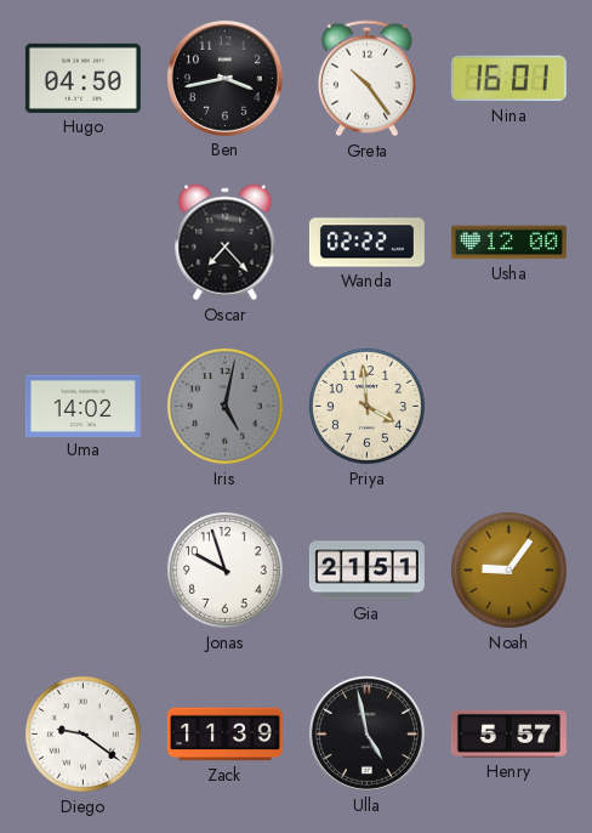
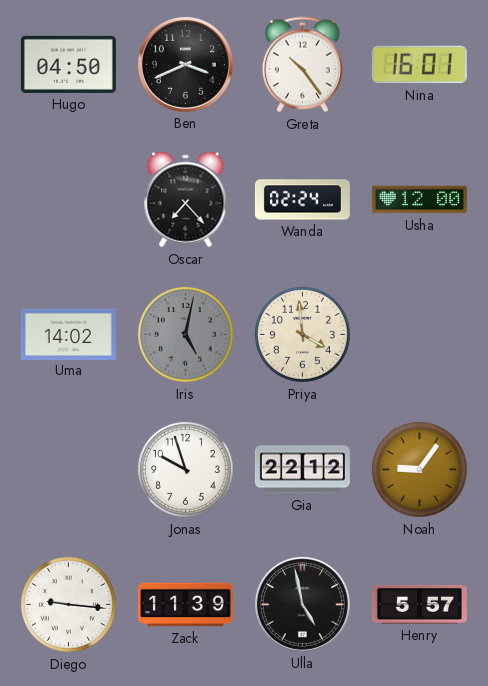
Ben: 3:43 -> 3:41 (185, 64)
Wanda: 02:22 -> 02:24 (302, 200)
Gia: 21:51 -> 22:12 (302, 470)
Diego: 9:21 -> 9:16 (68, 604)
